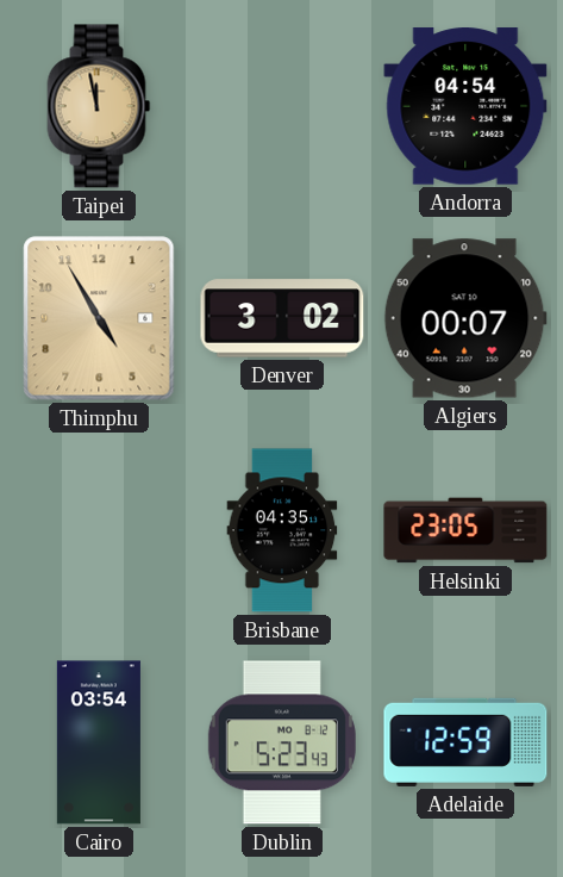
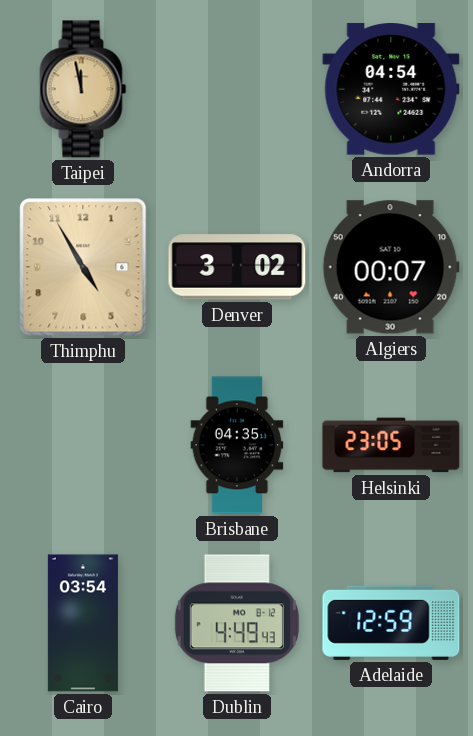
Dublin: 5:23 -> 4:49 (237, 623)
